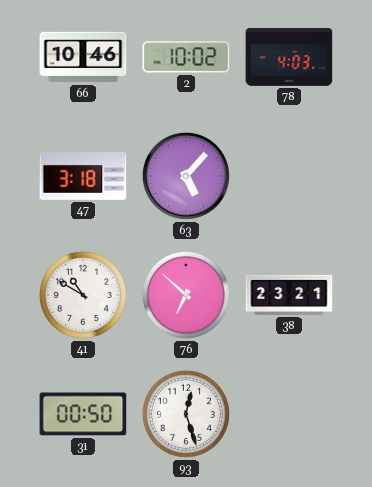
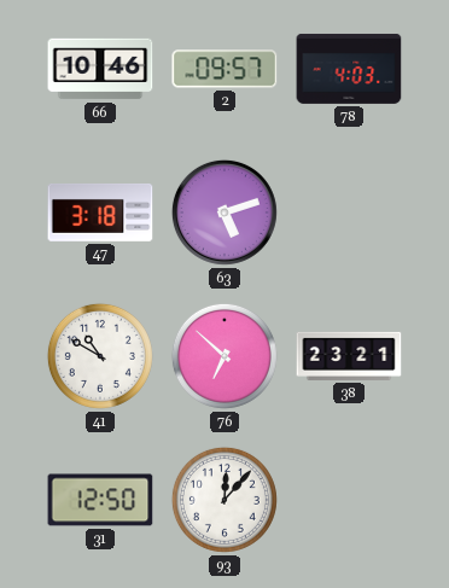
2: 10:02 -> 09:57 (224, 69)
63: 5:07 -> 5:12 (224, 213)
31: 00:50 -> 12:50 (100, 500)
93: 12:27 -> 12:07 (224, 500)
